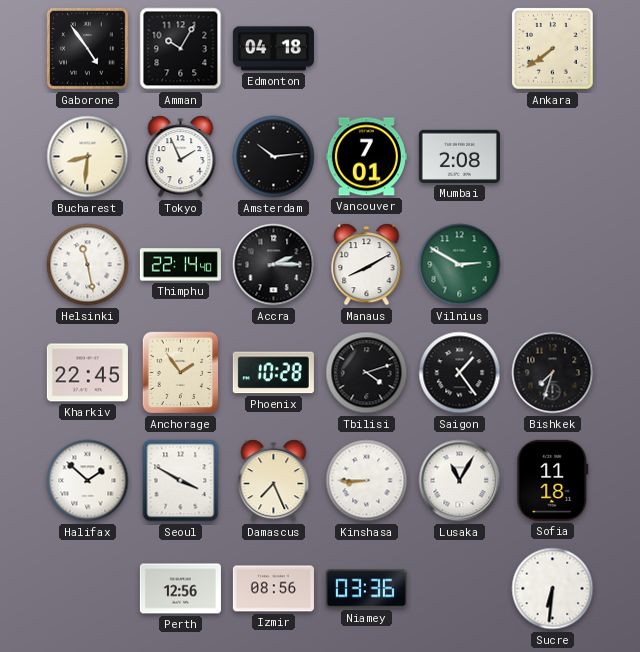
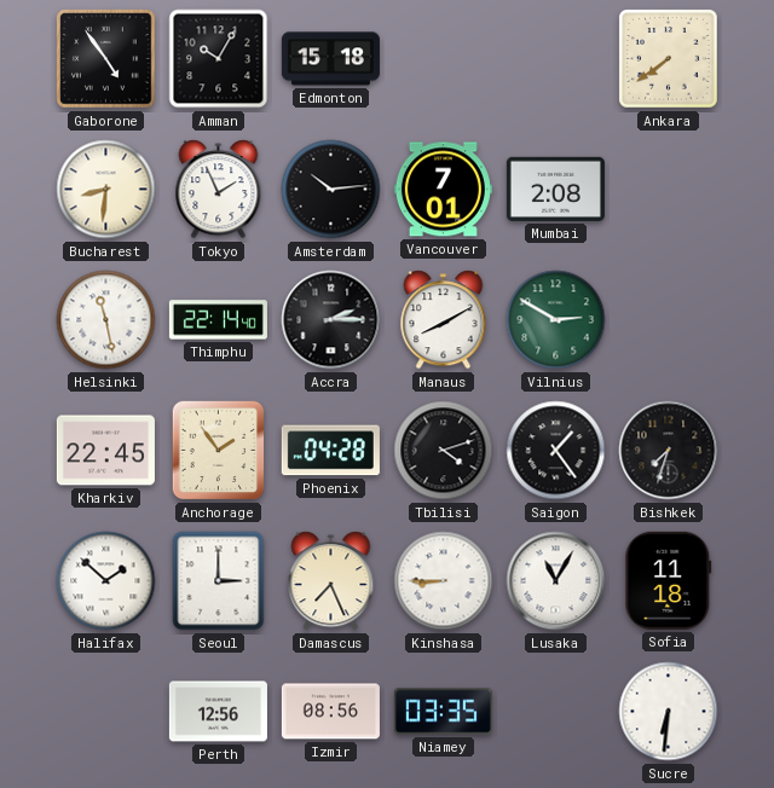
Edmonton: 04:18 -> 15:18 (330, 59)
Phoenix: 10:28 -> 04:28 (330, 451)
Seoul: 3:50 -> 3:00 (219, 581)
Niamey: 03:36 -> 03:35 (443, 712)
